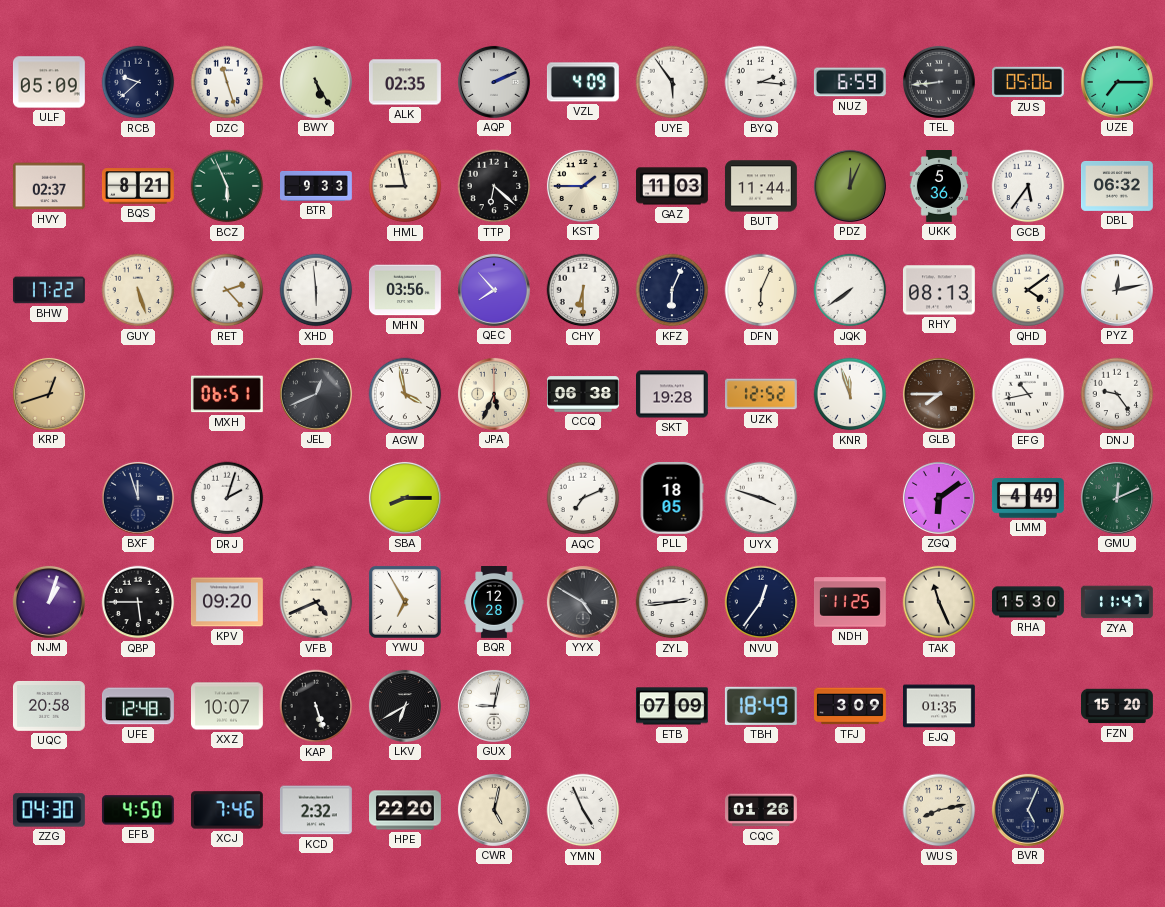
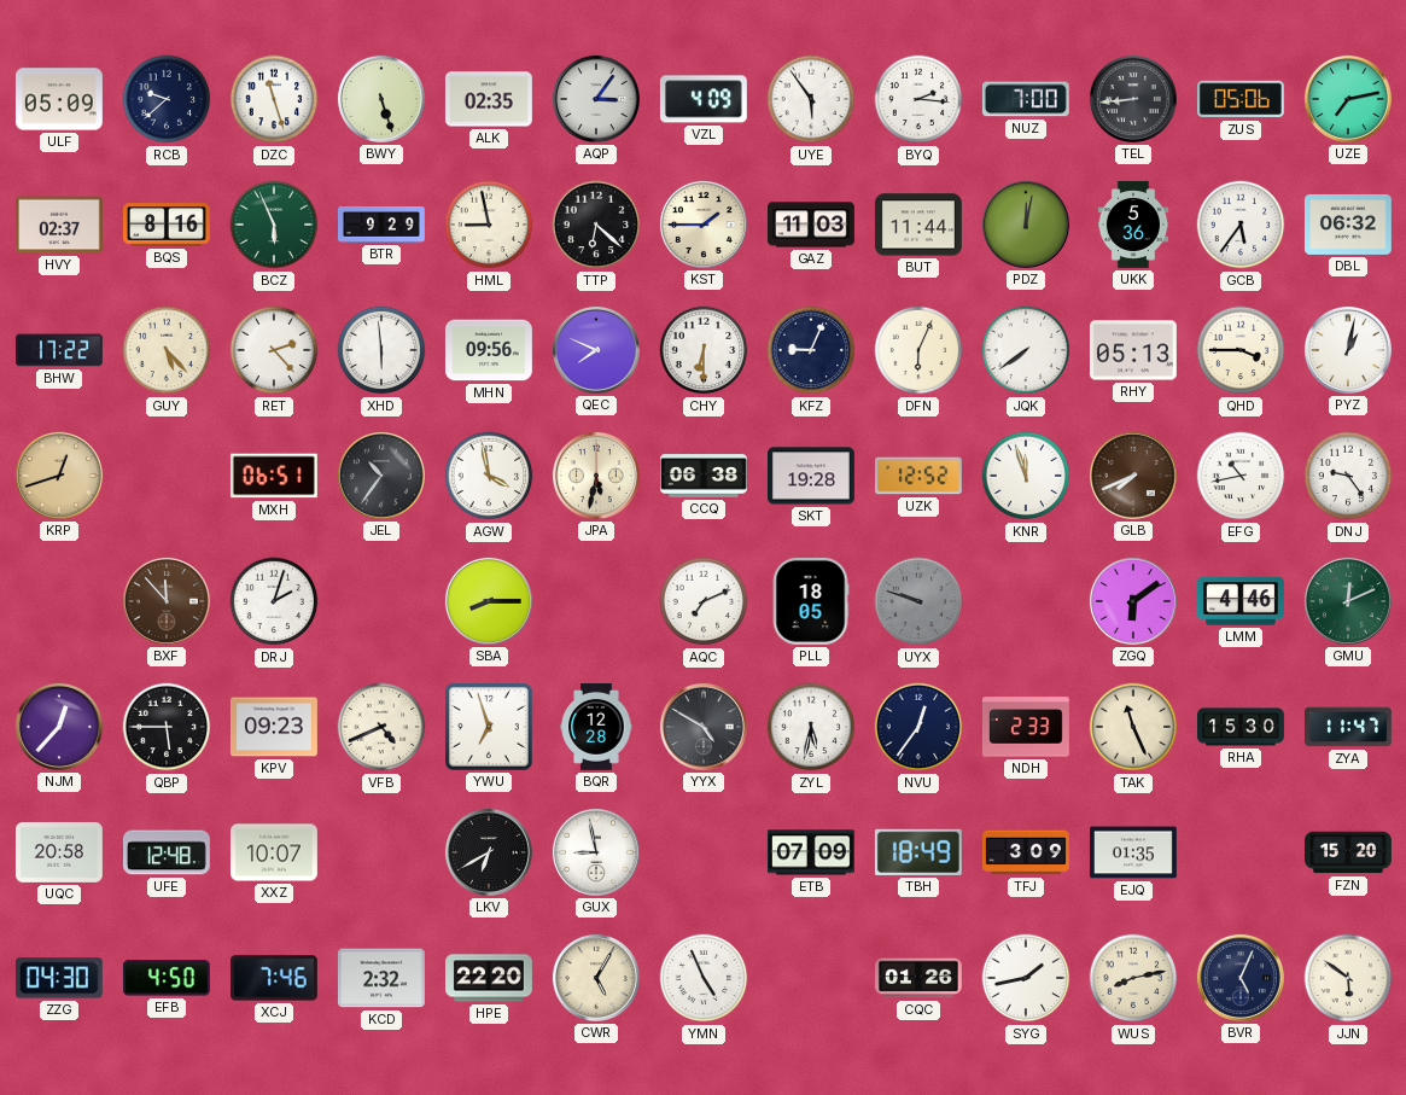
BWY: 5:25 -> 5:27 (381, 99)
AQP: 2:11 -> 3:06 (596, 99)
NUZ: 6:59 -> 7:00 (1026, 99)
UZE: 7:15 -> 7:13 (1348, 99)
BQS: 8:21 -> 8:16 (167, 225)
BTR: 9:33 -> 9:29 (383, 225)
PDZ: 12:04 -> 12:02 (1026, 225)
GUY: 5:27 -> 5:23 (167, 350)
MHN: 03:56 -> 09:56 (489, 350)
QEC: 7:53 -> 7:49 (596, 350)
KFZ: 6:04 -> 9:04 (811, 350)
RHY: 08:13 -> 05:13 (1133, 350)
QHD: 4:09 -> 3:45 (1241, 350)
PYZ: 12:13 -> 1:02 (1348, 350)
JEL: 12:41 -> 10:36 (381, 476)
JPA: 5:34 -> 5:32 (596, 476)
GLB: 7:45 -> 7:41 (1133, 476)
BXF: 11:57 -> 11:53 (167, 601)
BXF dial: navy -> brown (167, 601)
UYX: 3:48 -> 9:48 (918, 601)
UYX dial: white -> grey (918, 601)
LMM: 4:49 -> 4:46 (1241, 601)
NJM: 1:03 -> 12:37 (59, 727)
KPV: 09:20 -> 09:23 (274, 727)
YWU: 6:55 -> 6:57 (489, 727)
ZYL: 2:44 -> 5:32 (811, 727)
NDH: 11:25 -> 2:33 (1026, 727)
KAP: 5:27 -> none (316, 706)
GUX: 9:02 -> 8:58 (596, 852)
CWR: 5:02 -> 5:05 (596, 978)
SYG: none -> 1:43 (1026, 978)
JJN: none -> 5:51 (1348, 978)
